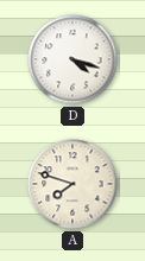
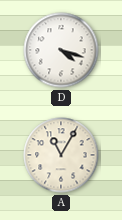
A: 7:48 -> 11:05 (61, 155)
